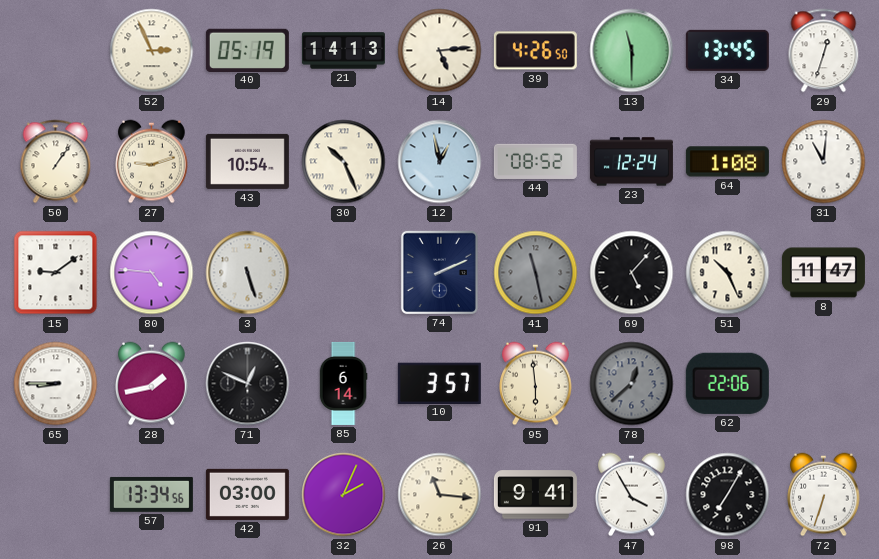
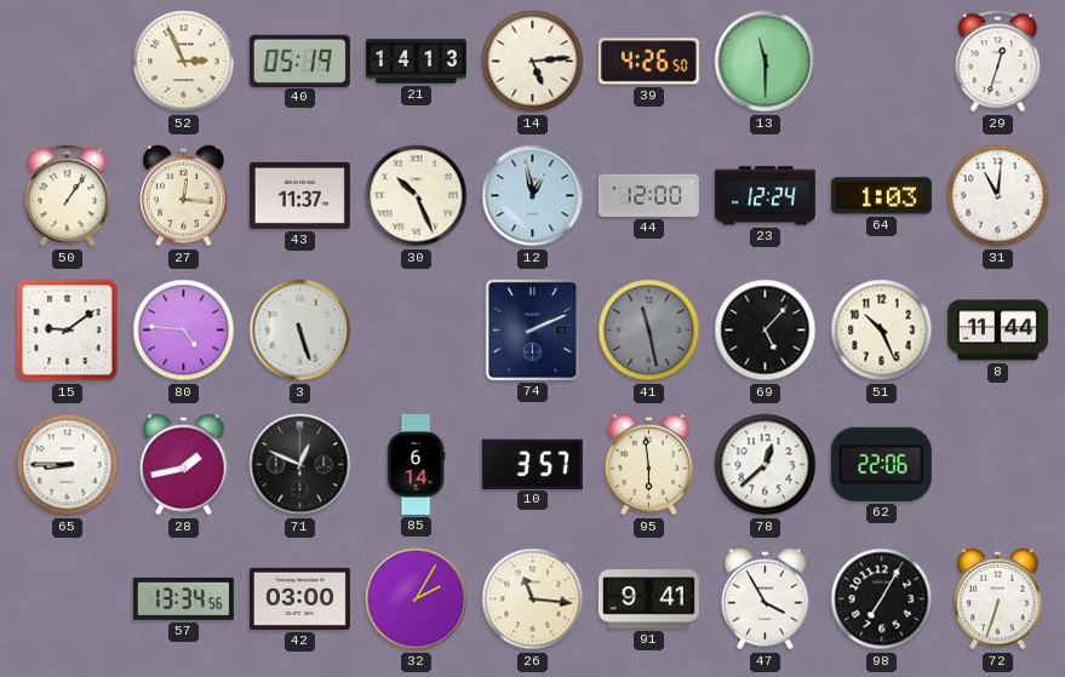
34: 13:45 -> none (727, 50)
27: 9:12 -> 12:16 (184, 196)
43: 10:54 -> 11:37 (299, 195)
44: 08:52 -> 12:00 (648, 195)
64: 1:08 -> 1:03 (881, 196)
8: 11:47 -> 11:44 (997, 331)
78 dial: grey -> white (766, 465)
32: 2:04 -> 2:05 (417, 599)
